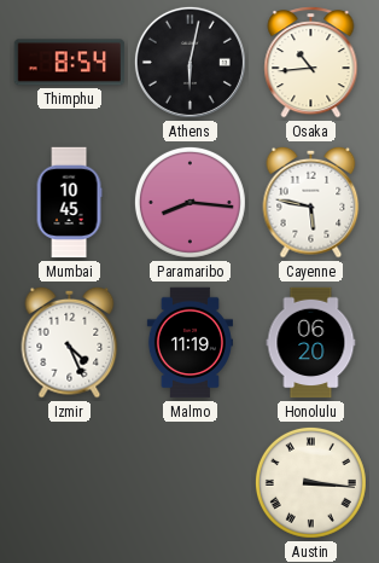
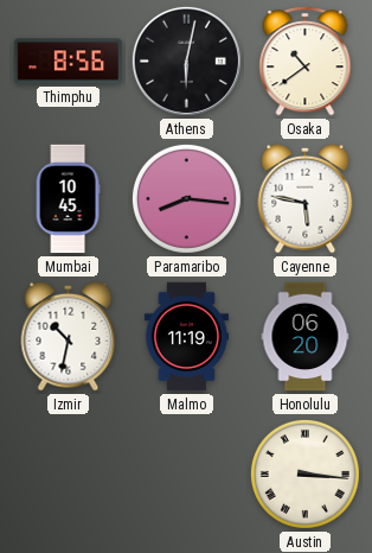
Thimphu: 8:54 -> 8:56 (69, 62)
Osaka: 10:44 -> 10:39 (306, 62)
Izmir: 4:26 -> 10:32 (69, 336)
